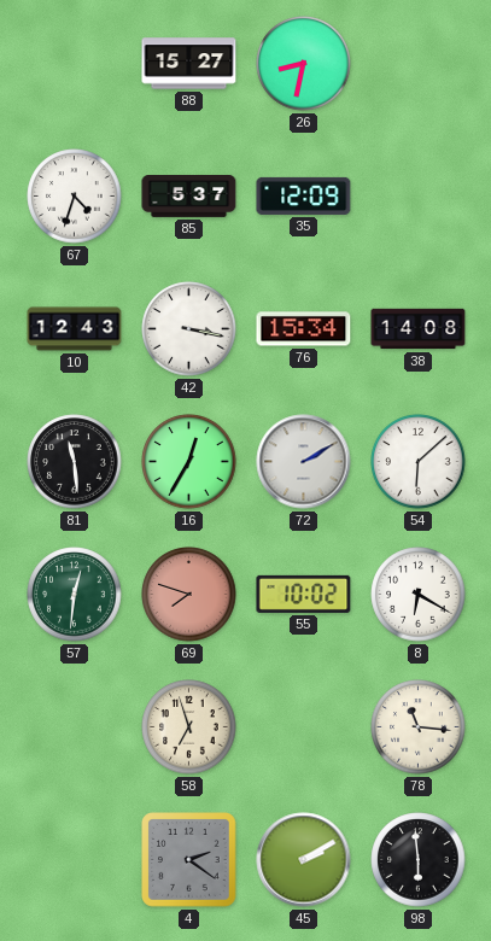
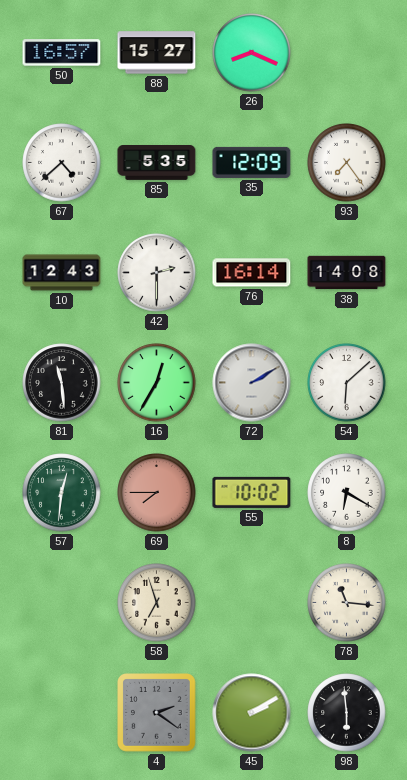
50: none -> 16:57 (62, 53)
26: 8:32 -> 8:19 (252, 53)
67: 4:33 -> 4:38 (62, 163)
85: 5:37 -> 5:35 (157, 163)
93: none -> 7:24 (347, 163)
42: 3:17 -> 2:30 (157, 273)
76: 15:34 -> 16:14 (252, 273)
69: 7:48 -> 7:45 (157, 493)
